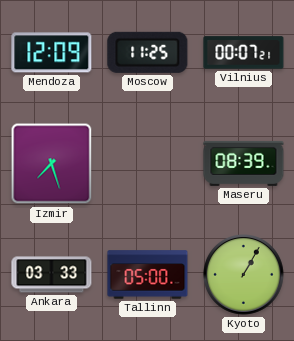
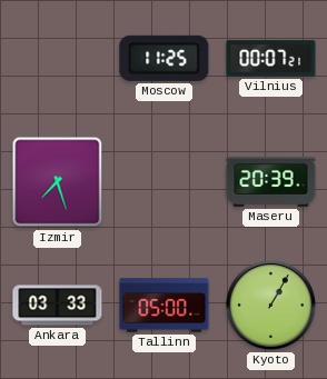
Mendoza: 12:09 -> none (52, 53)
Maseru: 08:39 -> 20:39 (271, 181)
